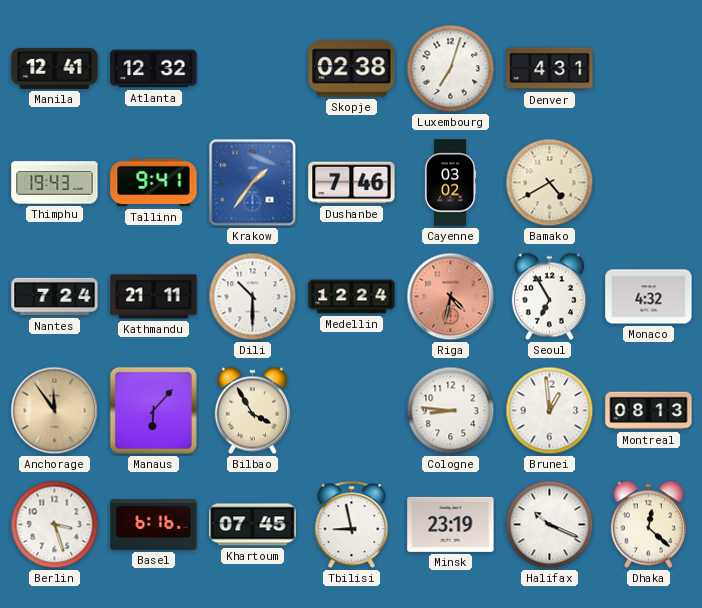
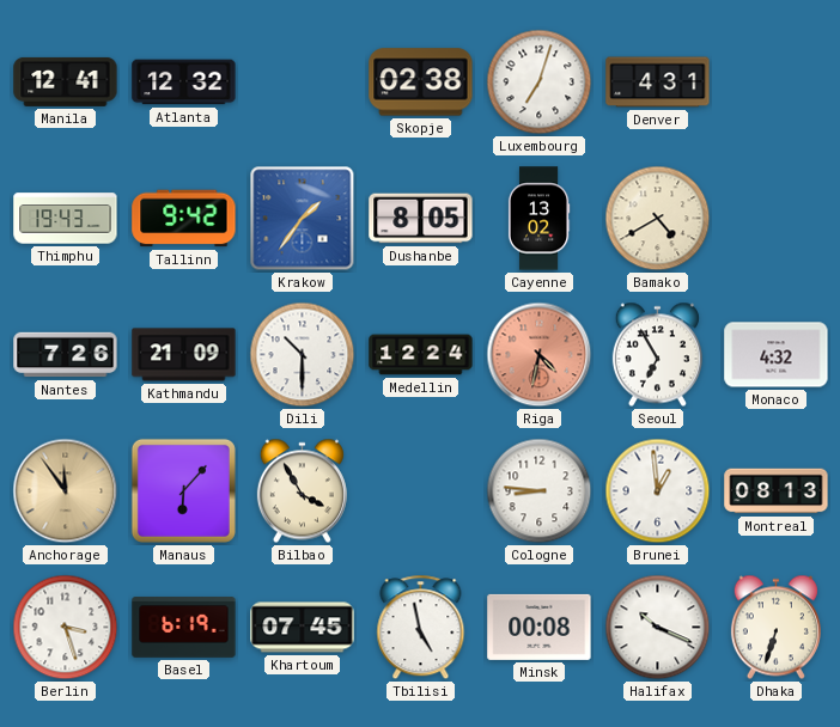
Tallinn: 9:41 -> 9:42 (184, 219)
Dushanbe: 7:46 -> 8:05 (421, 219)
Cayenne: 03:02 -> 13:02 (538, 219)
Nantes: 7:24 -> 7:26 (66, 355)
Kathmandu: 21:11 -> 21:09 (184, 355)
Basel: 6:16 -> 6:19 (184, 628)
Tbilisi: 8:58 -> 4:58 (421, 628)
Minsk: 23:19 -> 00:08 (540, 627)
Dhaka: 12:22 -> 6:33 (775, 628)
